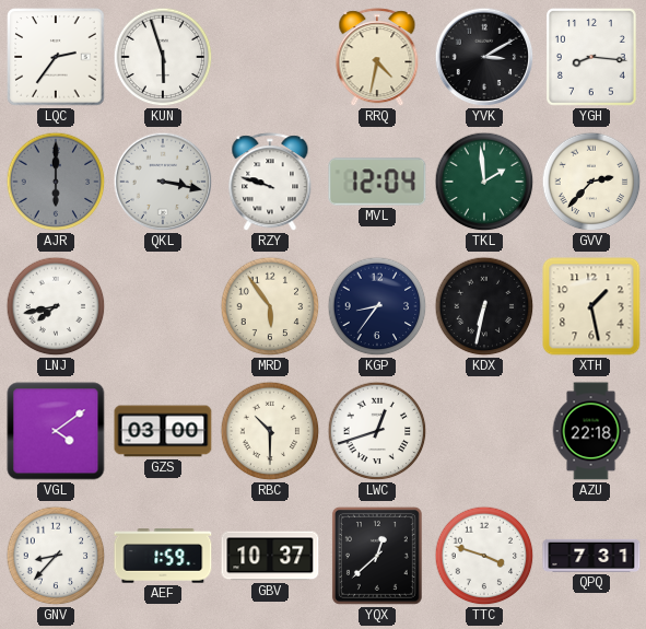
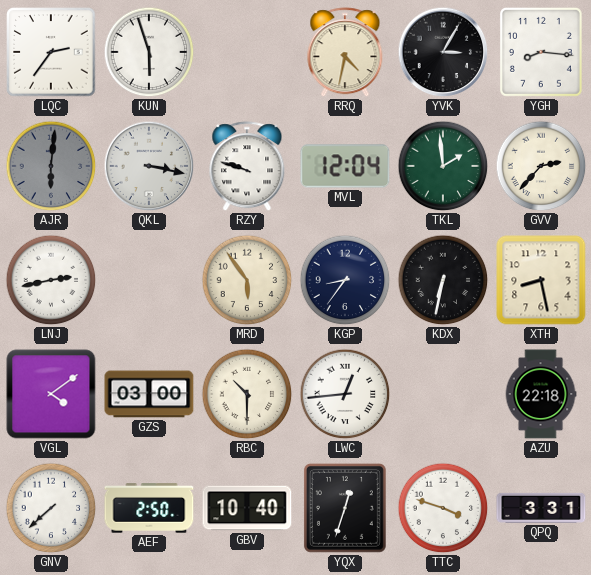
YVK: 3:10 -> 3:05 (443, 52)
AJR: 6:00 -> 6:01 (51, 166)
LNJ: 7:43 -> 2:43 (51, 280)
XTH: 1:28 -> 8:28 (541, 280)
LWC: 12:42 -> 12:44 (345, 394)
GNV: 8:37 -> 7:38 (51, 508)
AEF: 1:59 -> 2:50 (149, 508)
GBV: 10:37 -> 10:40 (247, 508)
YQX: 12:38 -> 12:33 (345, 508)
QPQ: 7:31 -> 3:31 (541, 508)
